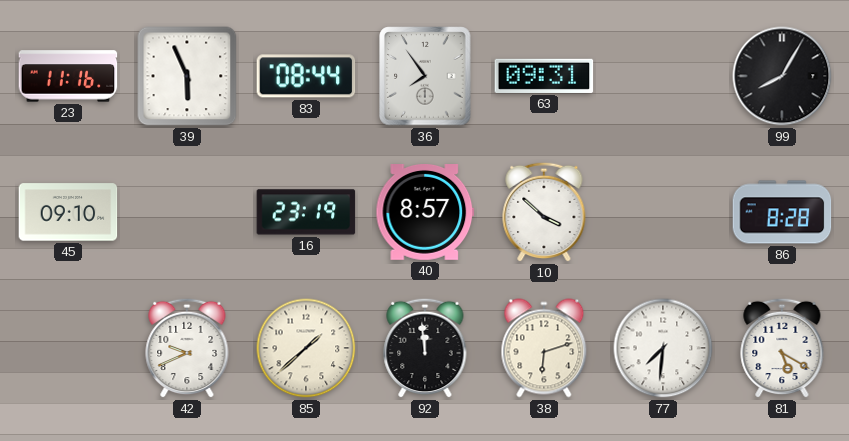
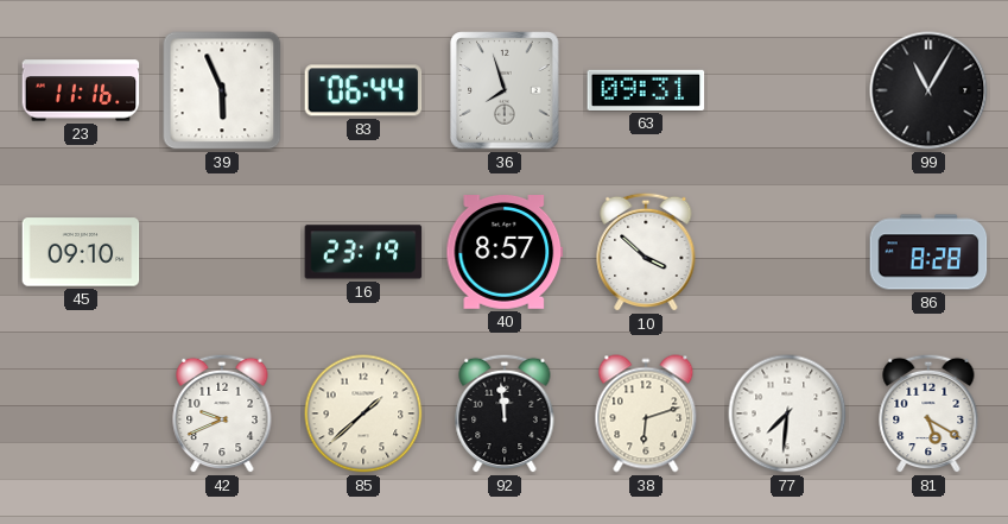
83: 08:44 -> 06:44 (363, 90)
36: 7:54 -> 7:57 (505, 90)
99: 8:05 -> 11:05 (928, 90)
